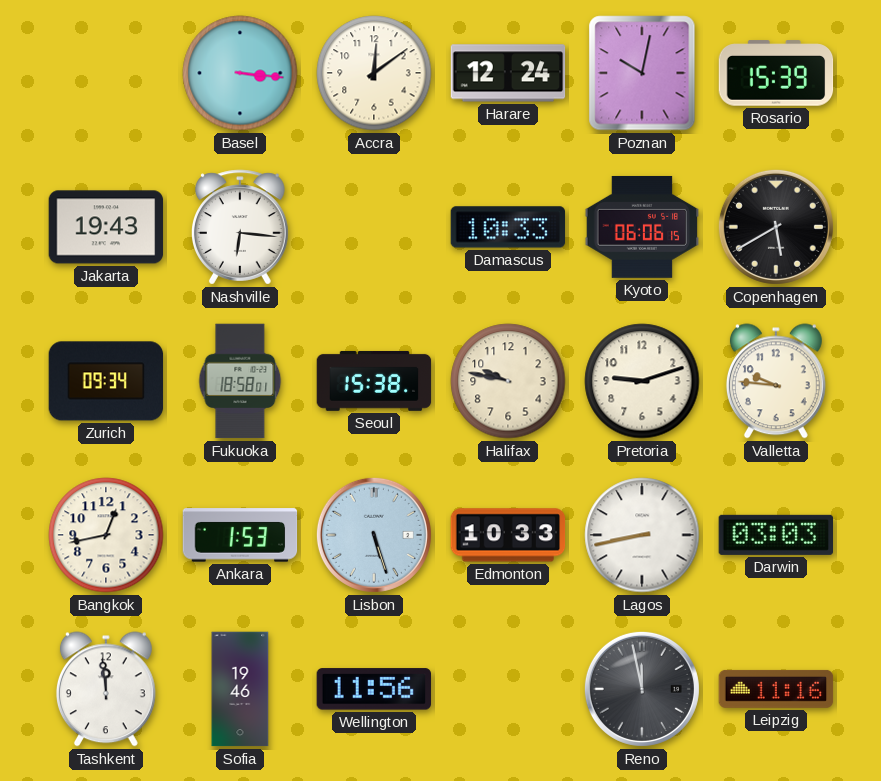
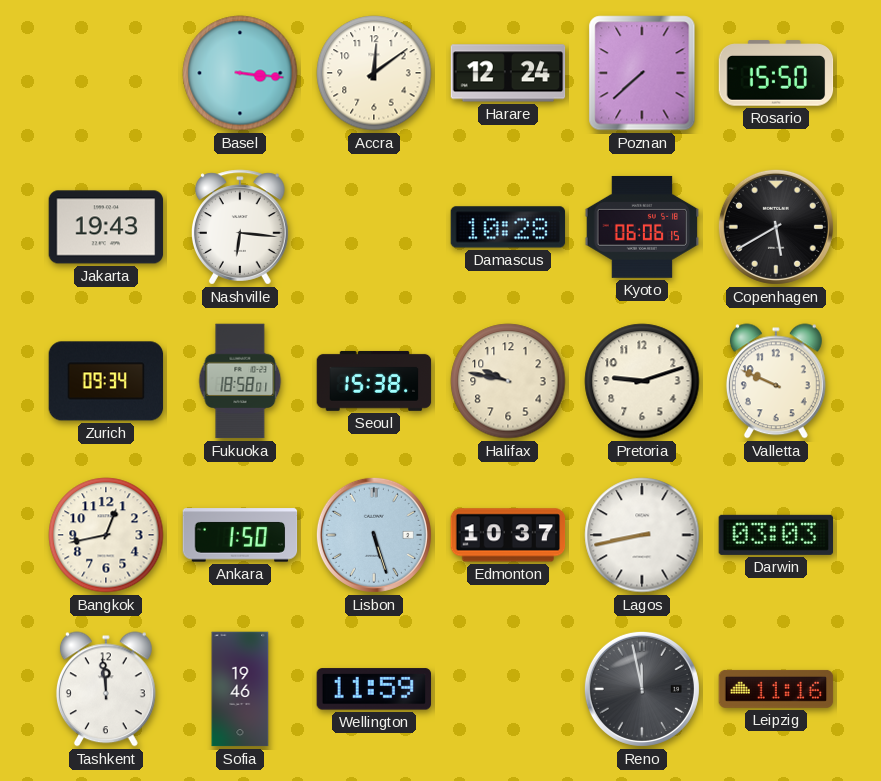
Poznan: 10:02 -> 7:38 (642, 73)
Rosario: 15:39 -> 15:50 (776, 73)
Damascus: 10:33 -> 10:28 (508, 227)
Valletta: 9:46 -> 9:49 (776, 381)
Ankara: 1:53 -> 1:50 (240, 535)
Edmonton: 10:33 -> 10:37 (508, 535)
Wellington: 11:56 -> 11:59 (373, 689)
